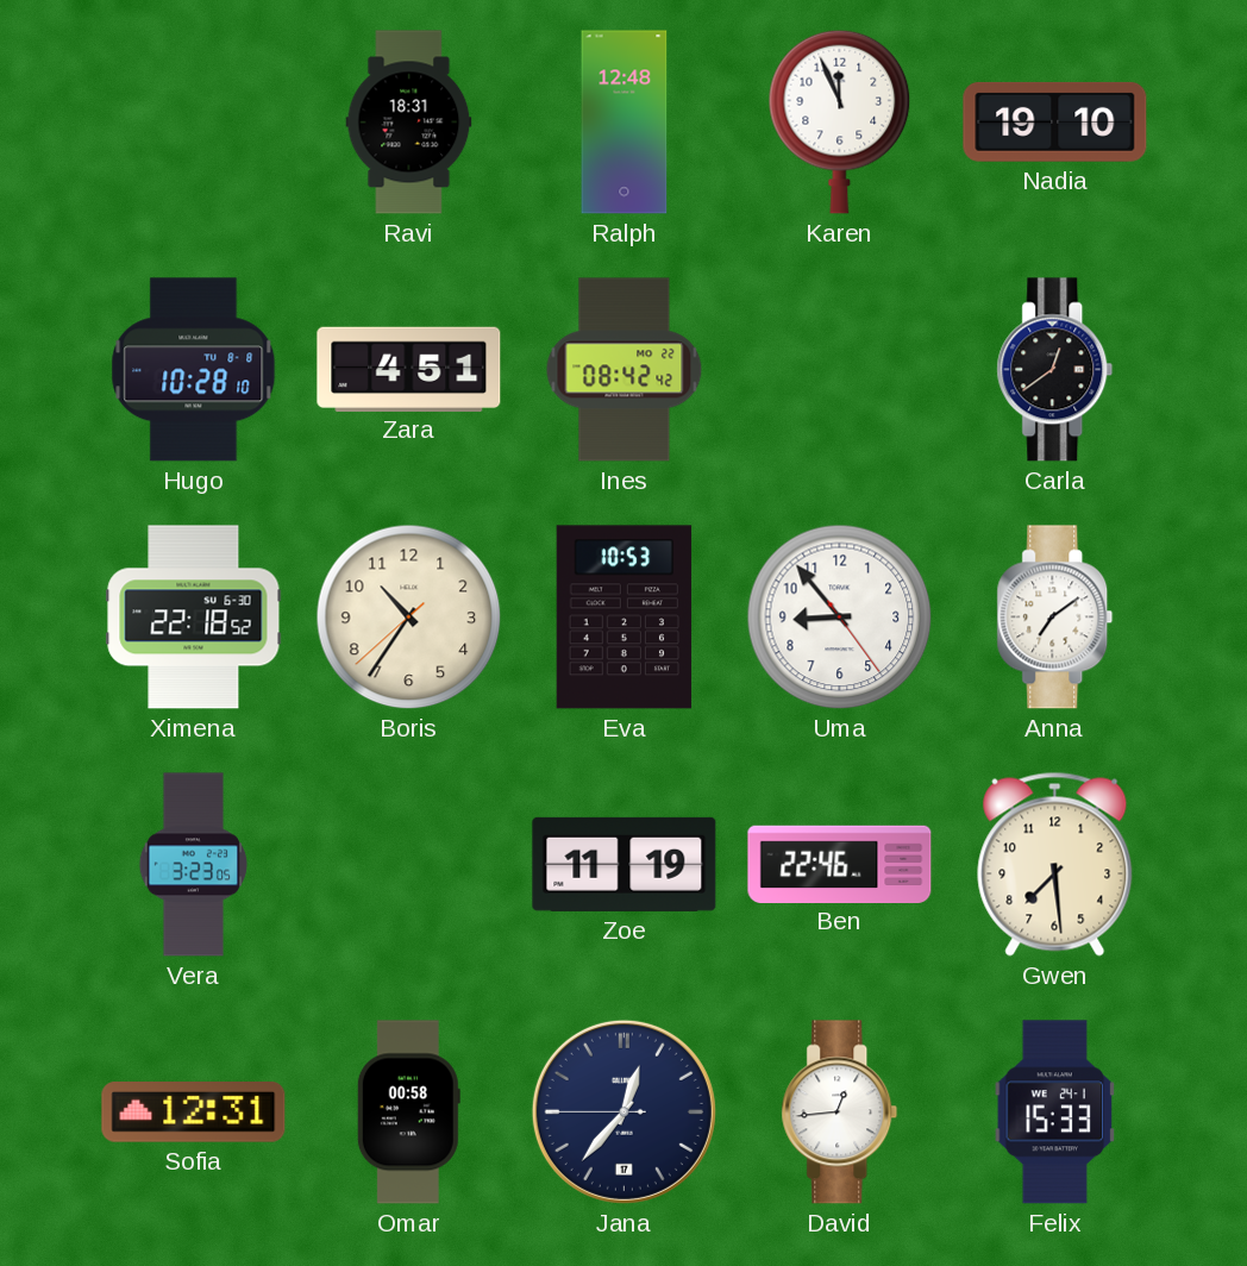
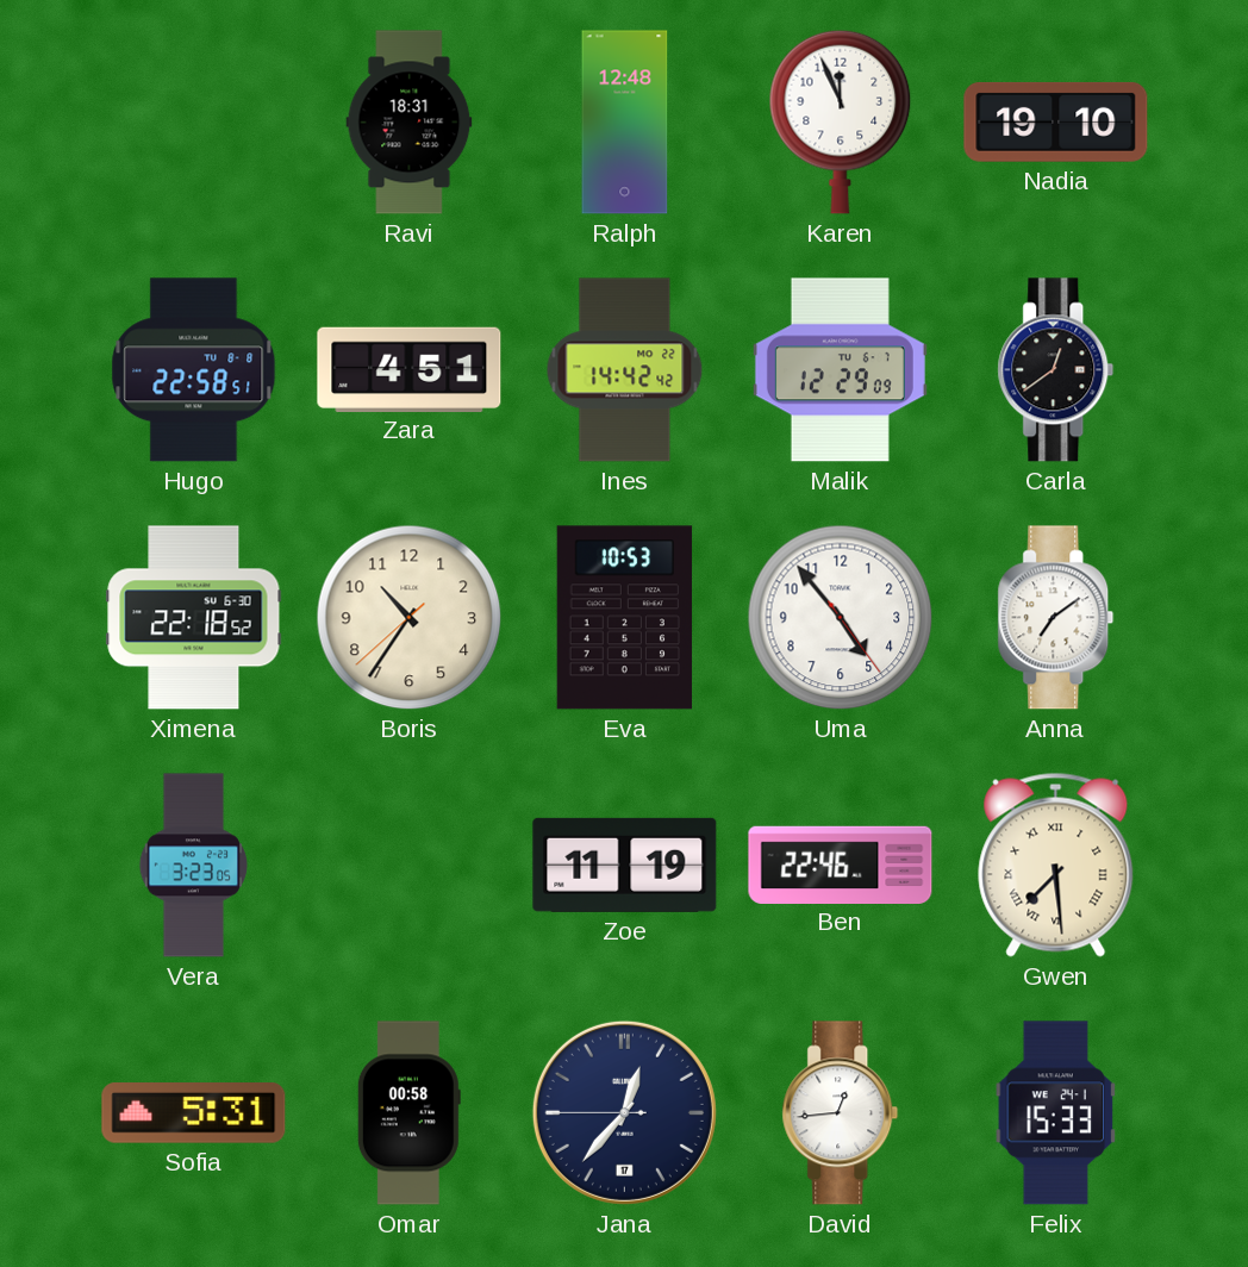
Hugo: 10:28 -> 22:58 (194, 370)
Ines: 08:42 -> 14:42 (625, 370)
Malik: none -> 12:29 (840, 370)
Uma: 8:53 -> 4:53 (841, 618)
Gwen numerals: Arabic -> Roman (1056, 865)
Sofia: 12:31 -> 5:31 (194, 1113)
